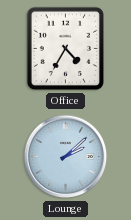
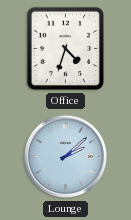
Office: 4:35 -> 4:33 (66, 49)
